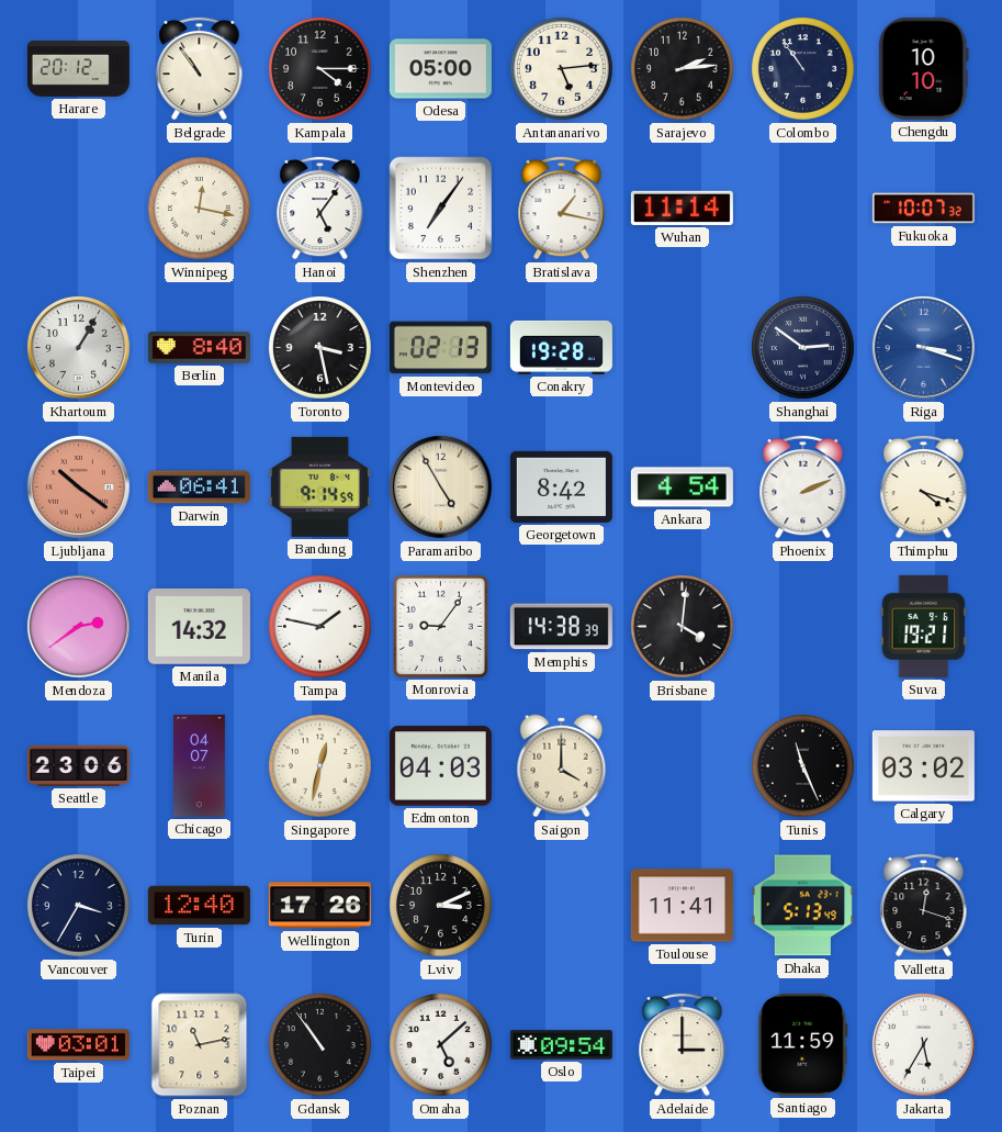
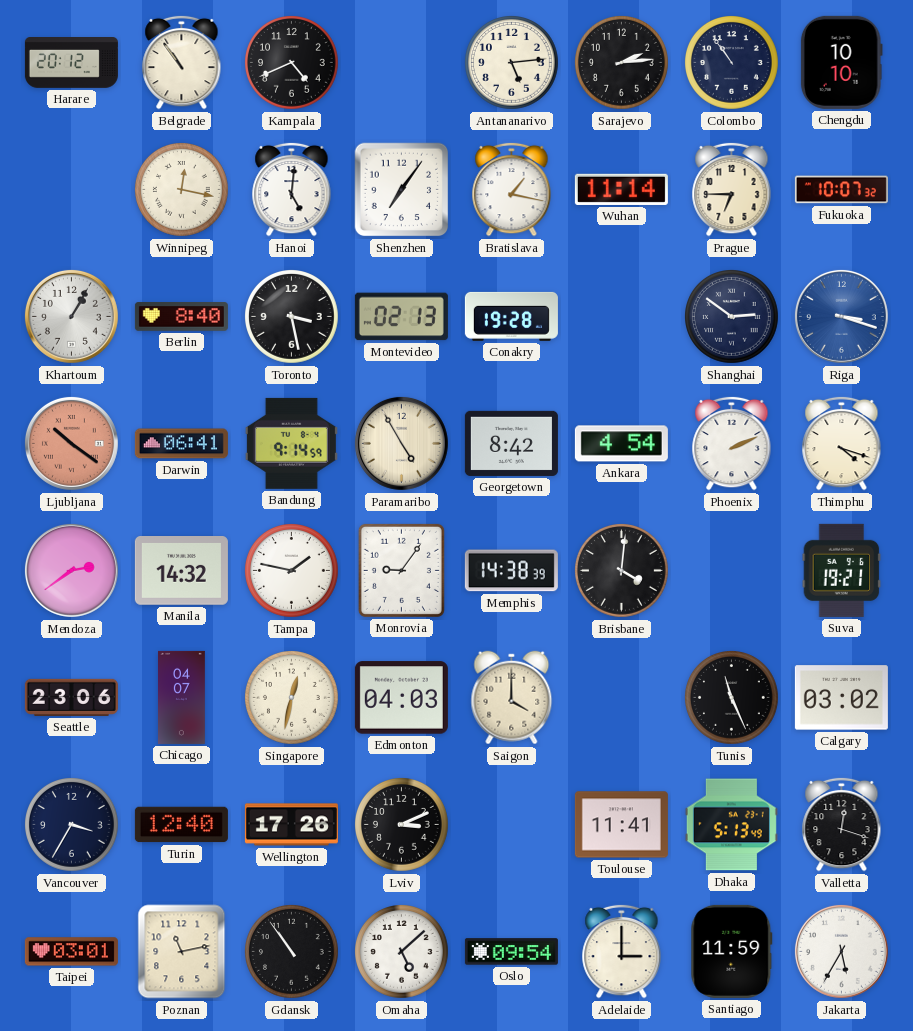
Kampala: 4:15 -> 4:41 (292, 63)
Odesa: 05:00 -> none (440, 69)
Hanoi: 5:06 -> 5:01 (292, 189)
Prague: none -> 6:45 (732, 189)
